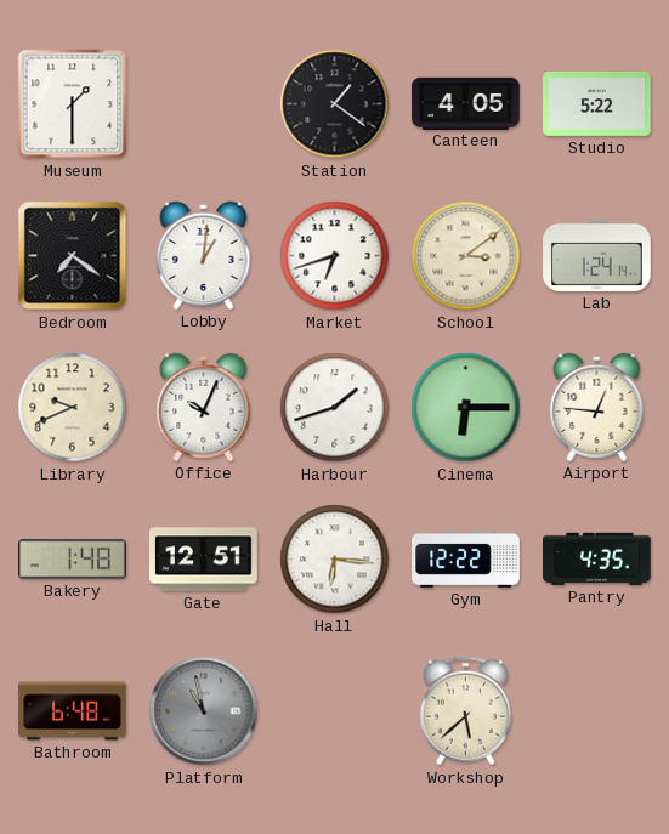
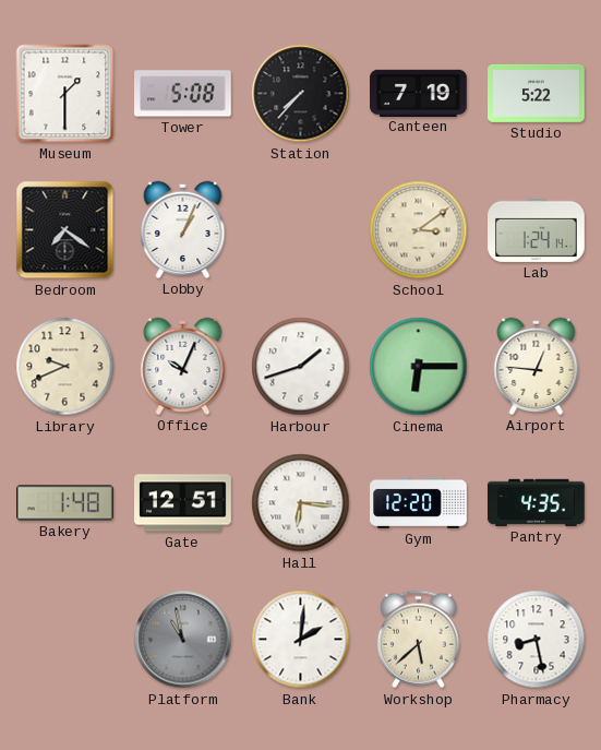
Tower: none -> 5:08 (183, 94)
Station: 1:21 -> 7:37 (301, 94)
Canteen: 4:05 -> 7:19 (419, 93)
Lobby: 1:01 -> 1:04 (183, 229)
Market: 6:42 -> none (335, 256)
Gym: 12:22 -> 12:20 (419, 502)
Bathroom: 6:48 -> none (73, 711)
Bank: none -> 2:01 (301, 640)
Pharmacy: none -> 8:28 (537, 640)
